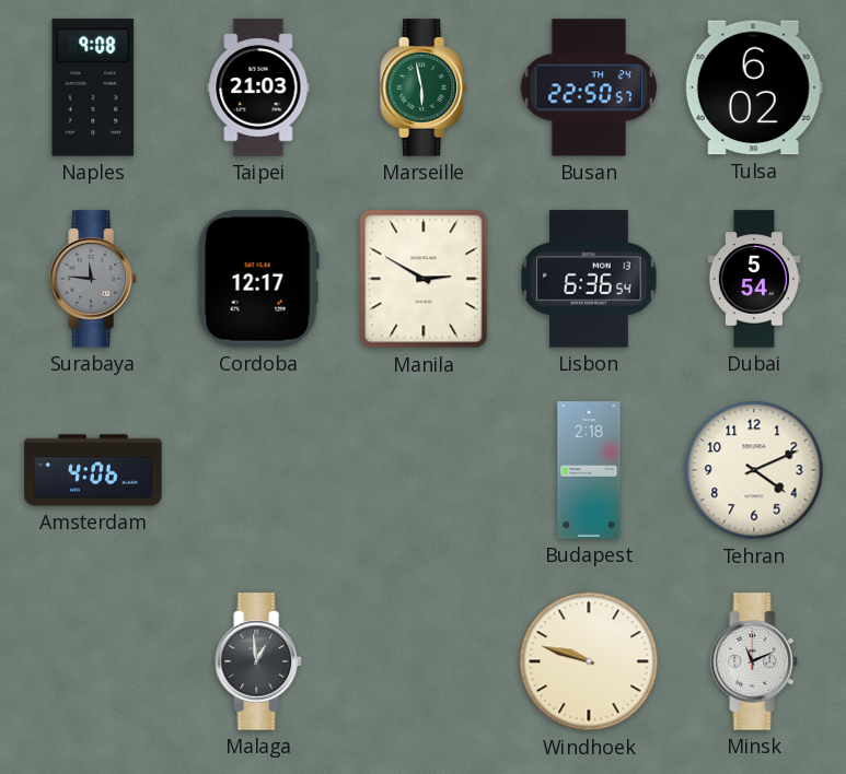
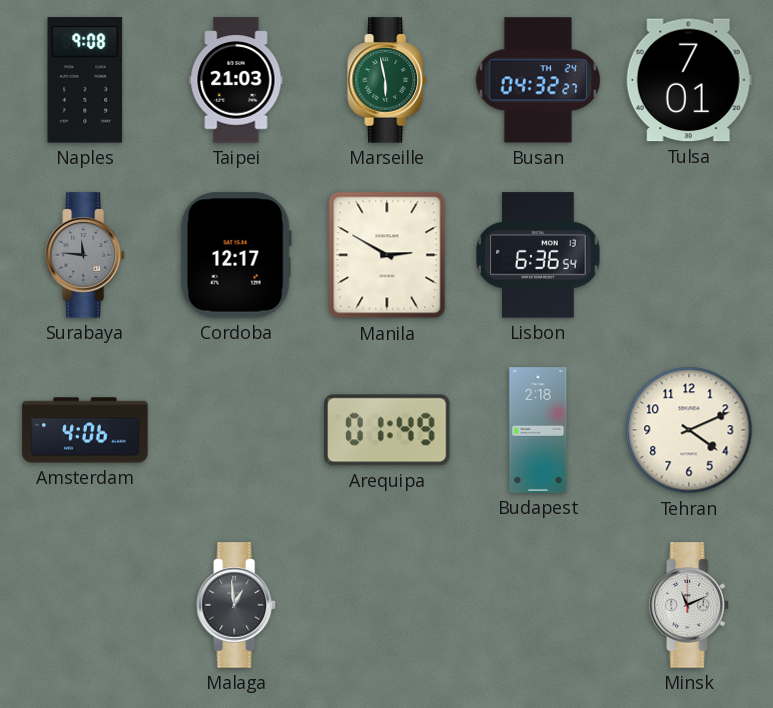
Busan: 22:50 -> 04:32 (538, 80)
Tulsa: 6:02 -> 7:01 (689, 80)
Dubai: 5:54 -> none (754, 279)
Arequipa: none -> 01:49 (387, 430)
Windhoek: 9:48 -> none (589, 661)
